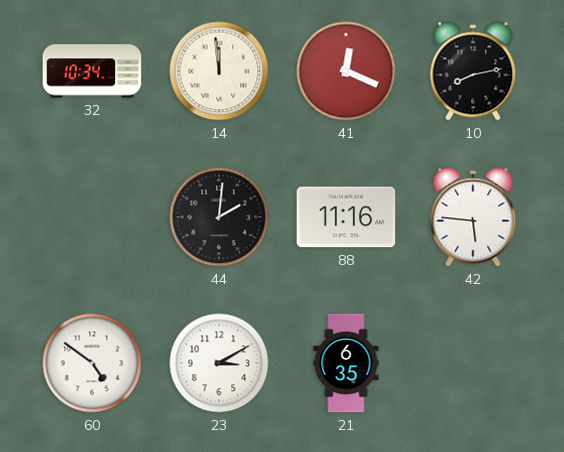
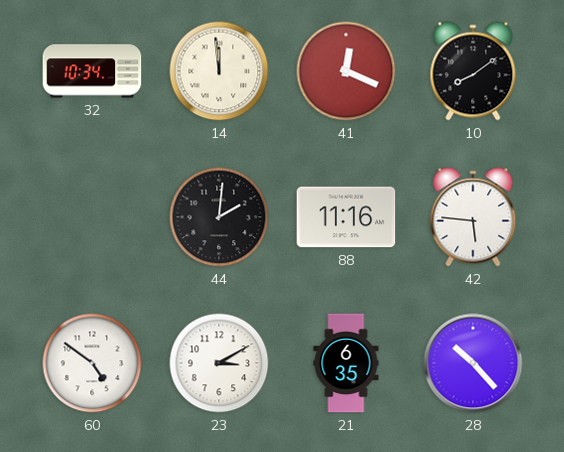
10: 8:13 -> 8:09 (473, 71)
28: none -> 10:23 (473, 363)
